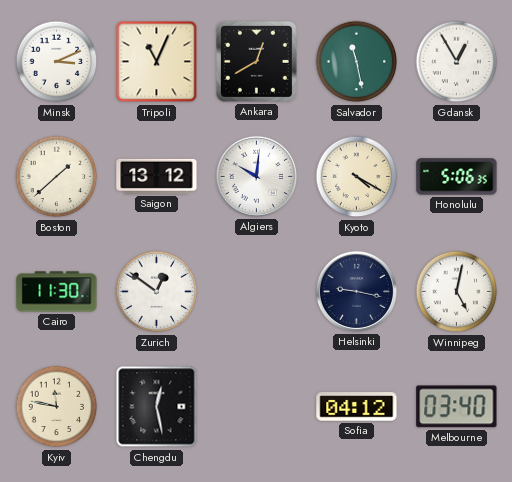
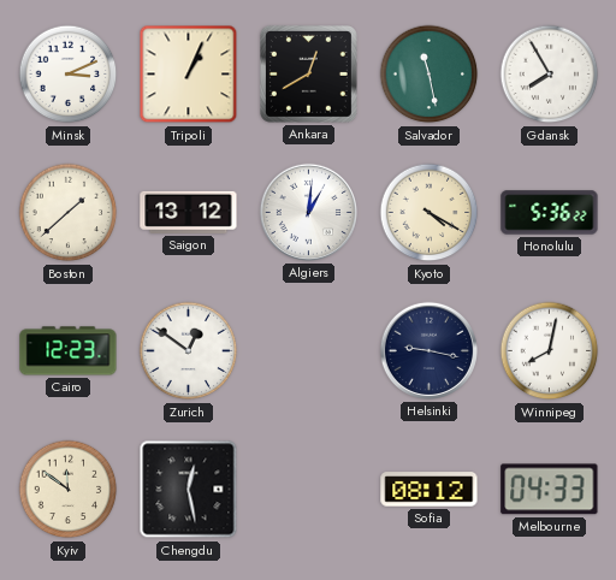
Tripoli: 11:04 -> 1:04 (189, 75)
Gdansk: 12:55 -> 7:55 (550, 75)
Algiers: 10:01 -> 1:01 (308, 212)
Honolulu: 5:06 -> 5:36 (550, 213)
Cairo: 11:30 -> 12:23 (69, 351)
Winnipeg: 5:02 -> 8:02 (550, 351)
Kyiv: 11:47 -> 11:51 (69, 490)
Sofia: 04:12 -> 08:12 (430, 490)
Melbourne: 03:40 -> 04:33 (550, 490)
